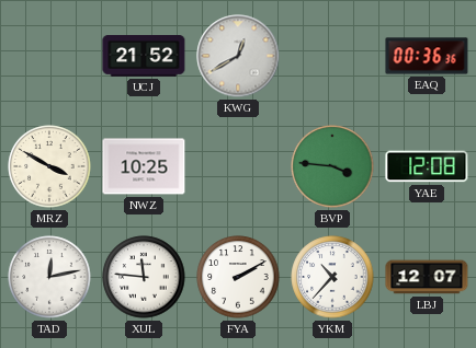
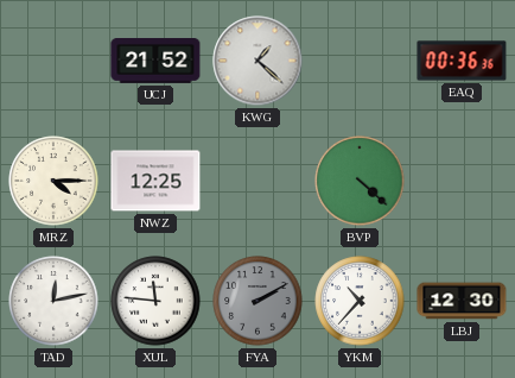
KWG: 12:40 -> 1:22 (257, 61)
MRZ: 3:50 -> 4:15 (53, 181)
NWZ: 10:25 -> 12:25 (155, 181)
BVP: 3:46 -> 4:22 (360, 181)
YAE: 12:08 -> none (427, 166)
FYA dial: white -> grey (257, 301)
LBJ: 12:07 -> 12:30 (462, 301)
